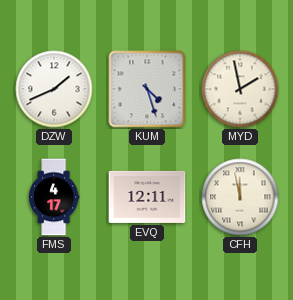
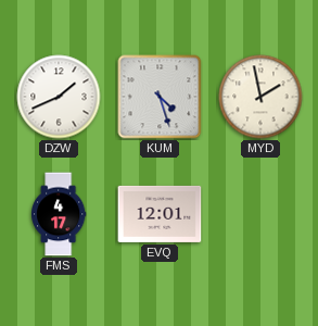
EVQ: 12:11 -> 12:01 (160, 214)
CFH: 11:58 -> none (240, 197)
